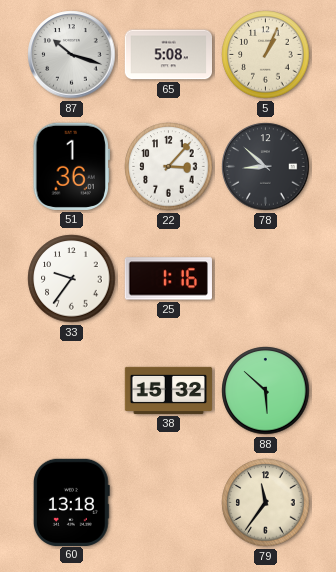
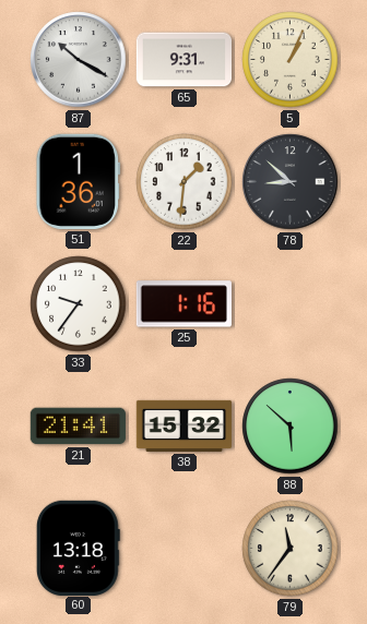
87: 10:18 -> 10:20 (79, 60)
65: 5:08 -> 9:31 (183, 60)
22: 3:07 -> 1:31 (185, 182)
21: none -> 21:41 (78, 427)
